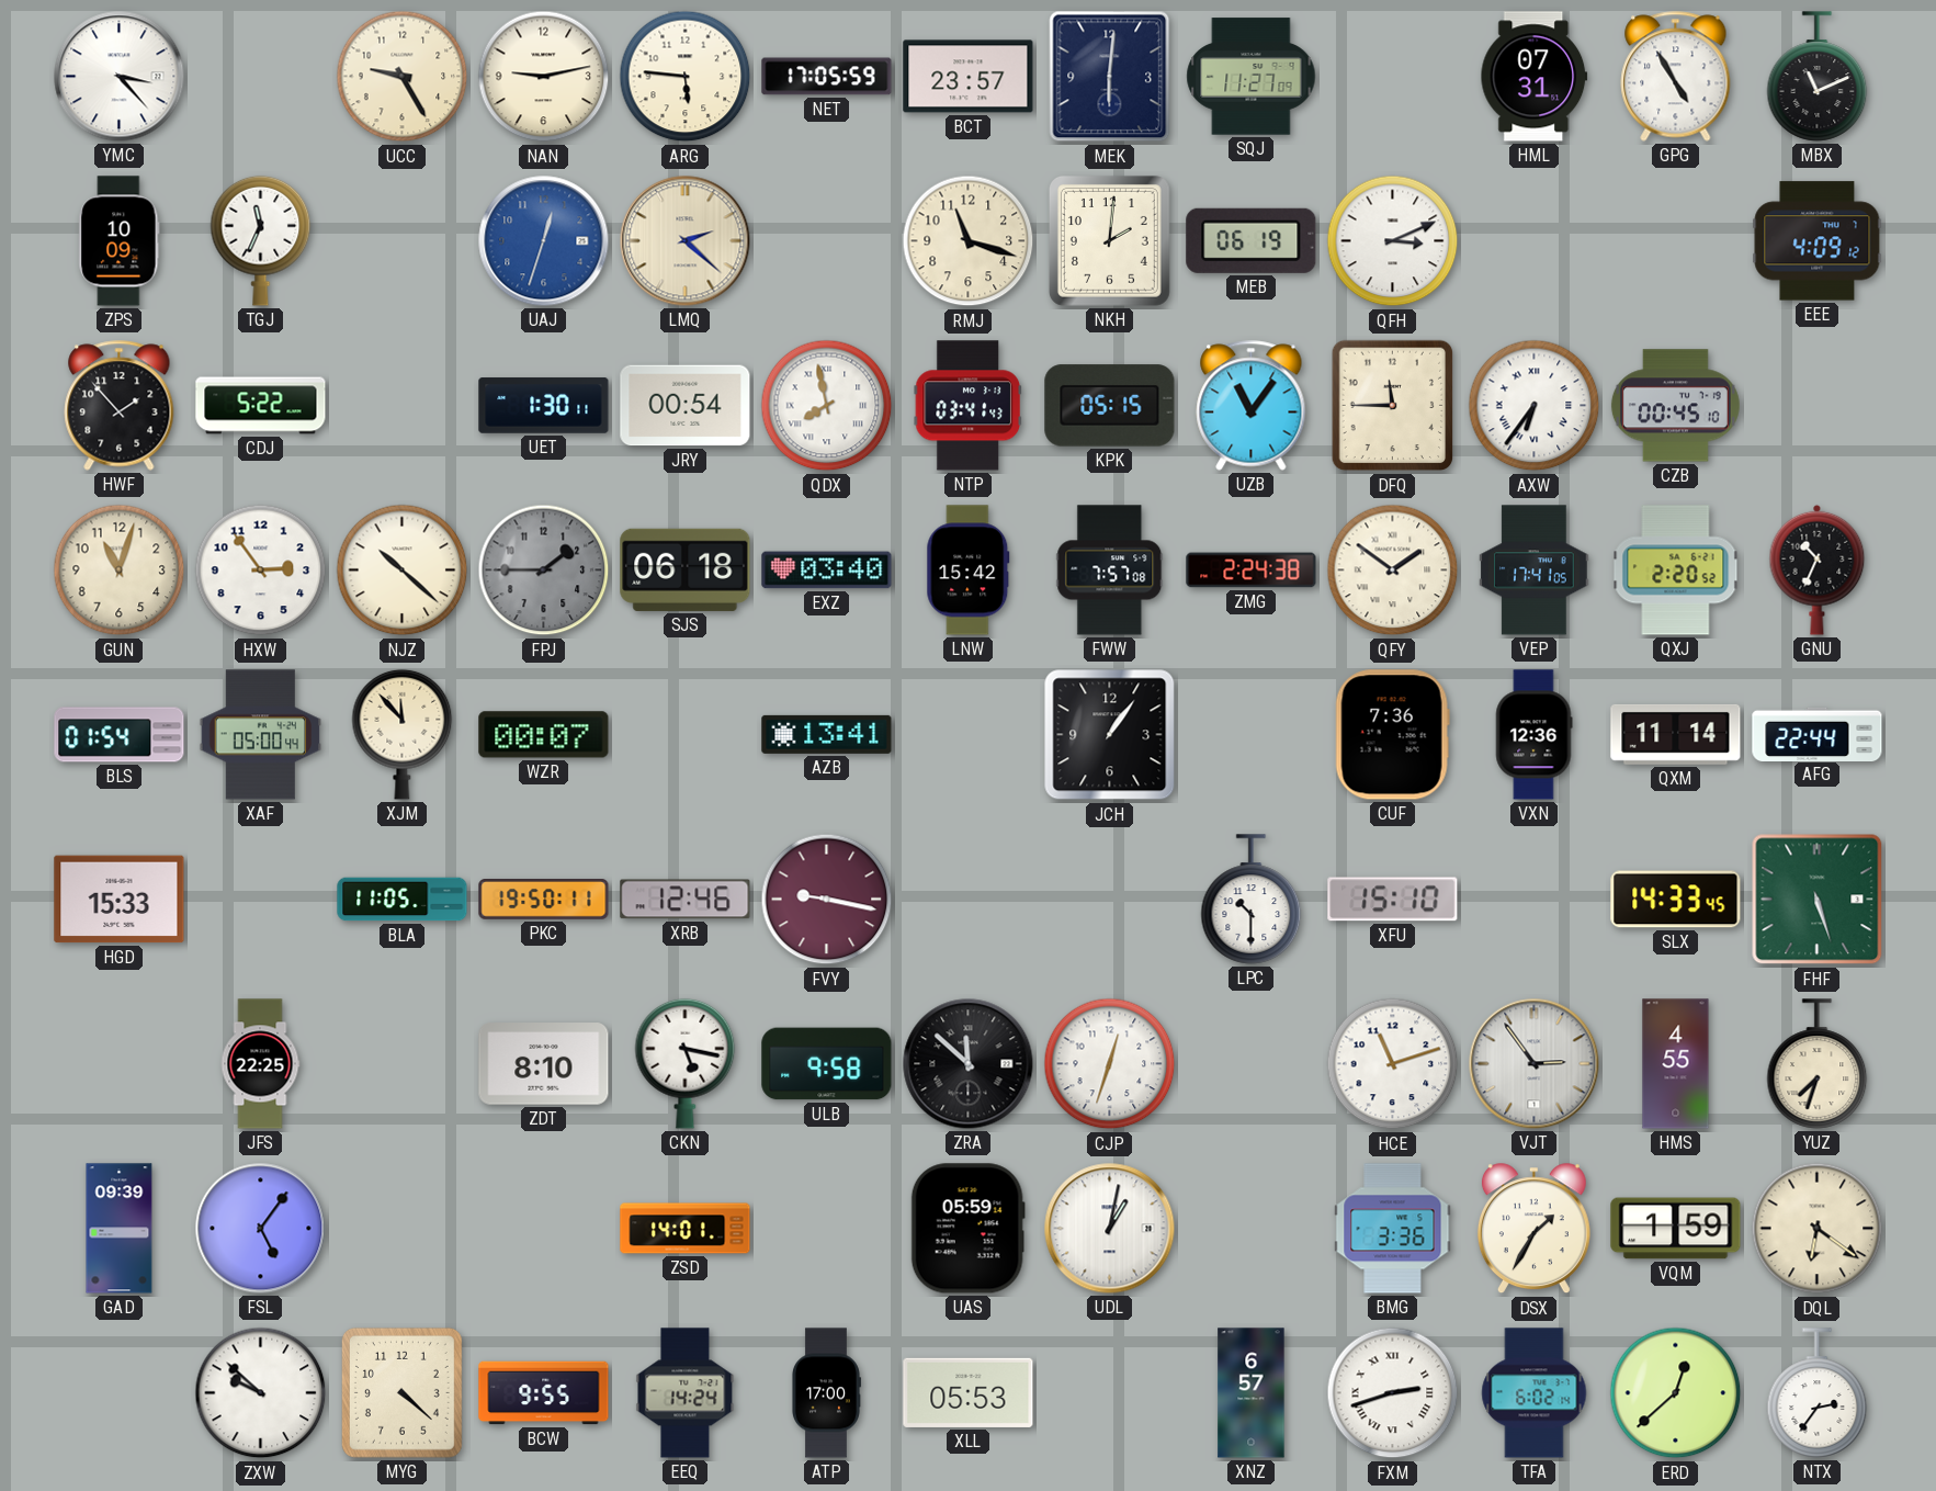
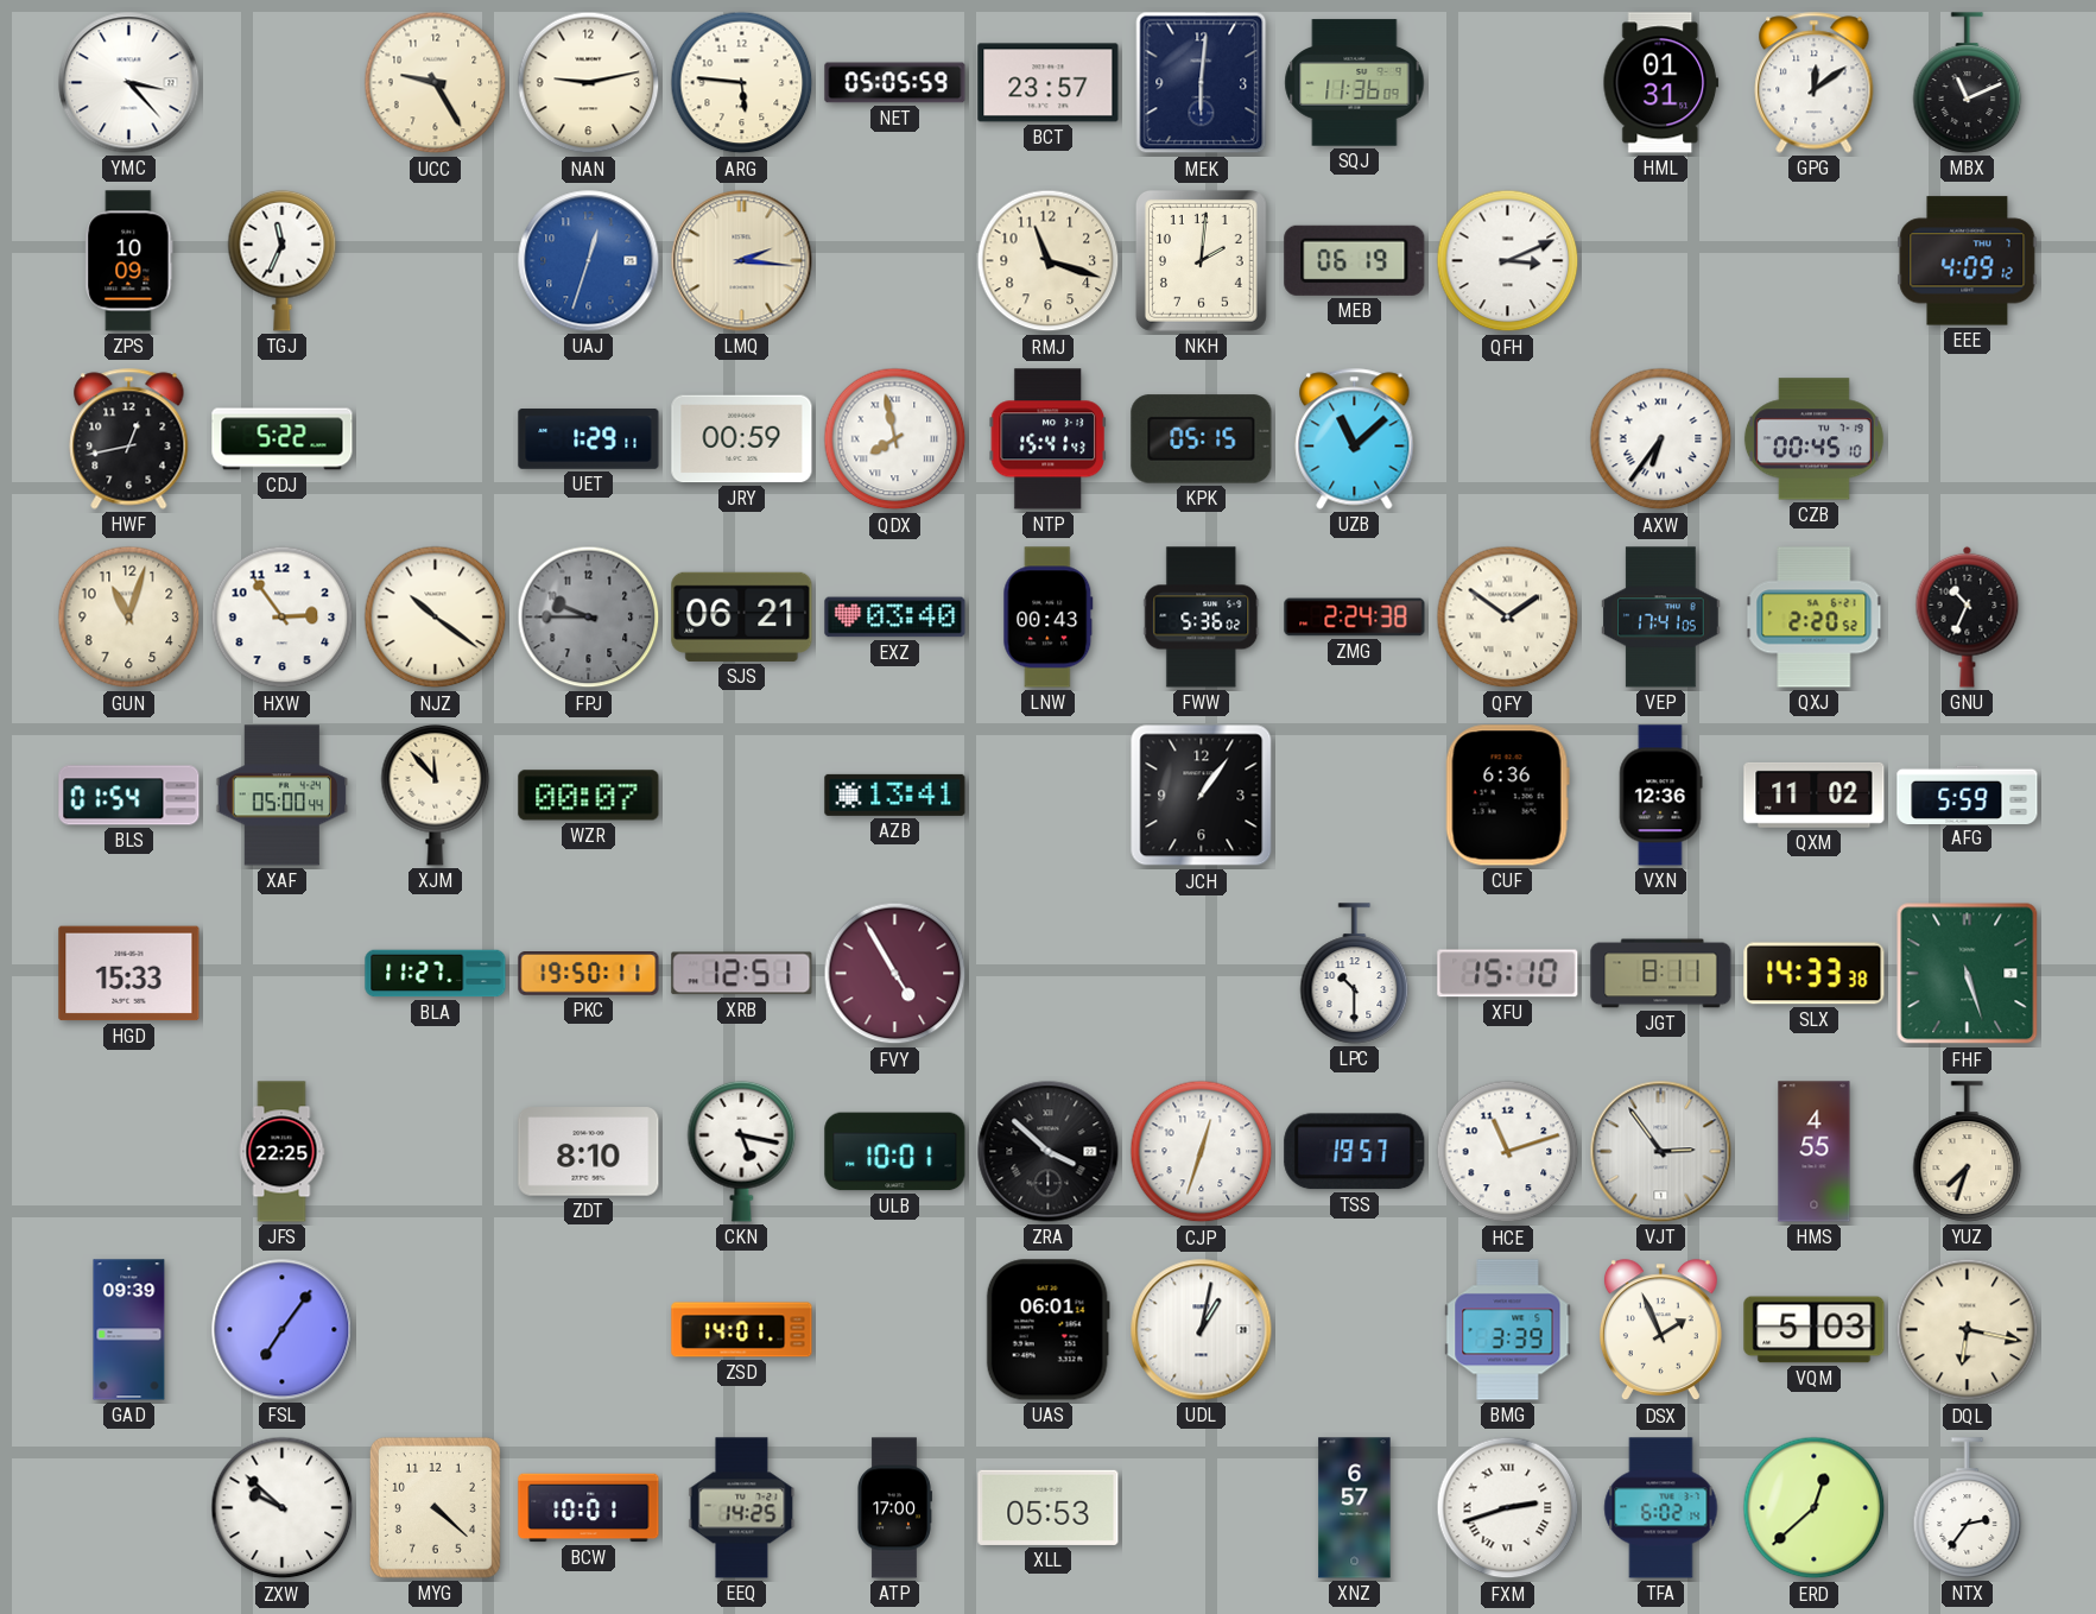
NET: 17:05 -> 05:05 (895, 83)
SQJ: 11:27 -> 11:36 (1355, 83)
HML: 07:31 -> 01:31 (1661, 83)
GPG: 4:55 -> 12:09 (1815, 83)
LMQ: 2:22 -> 2:16 (742, 261)
HWF: 1:53 -> 12:43 (129, 439)
UET: 1:30 -> 1:29 (589, 439)
JRY: 00:54 -> 00:59 (742, 439)
NTP: 03:41 -> 15:41 (1047, 439)
UZB: 11:06 -> 11:08 (1355, 439)
DFQ: 11:45 -> none (1393, 406)
NJZ: 10:22 -> 10:21 (436, 618)
FPJ: 1:45 -> 9:45 (589, 618)
SJS: 06:18 -> 06:21 (742, 616)
LNW: 15:42 -> 00:43 (1049, 618)
FWW: 7:57 -> 5:36 (1202, 618)
CUF: 7:36 -> 6:36 (1507, 796)
QXM: 11:14 -> 11:02 (1815, 795)
AFG: 22:44 -> 5:59 (1968, 795)
BLA: 11:05 -> 11:27 (436, 974)
XRB: 12:46 -> 12:51 (742, 974)
FVY: 9:17 -> 4:55 (895, 974)
JGT: none -> 8:11 (1661, 974)
SLX: 14:33:45 -> 14:33:38 (1815, 974)
ULB: 9:58 -> 10:01 (895, 1152)
ZRA: 11:52 -> 3:52 (1049, 1152)
TSS: none -> 19:57 (1355, 1152)
FSL: 5:06 -> 7:06 (283, 1330)
UAS: 05:59 -> 06:01 (1047, 1330)
BMG: 3:36 -> 3:39 (1508, 1330)
DSX: 1:35 -> 1:56 (1660, 1330)
VQM: 1:59 -> 5:03 (1815, 1330)
DQL: 6:21 -> 6:17 (1968, 1330)
BCW: 9:55 -> 10:01 (589, 1508)
EEQ: 14:24 -> 14:25 (742, 1508)
